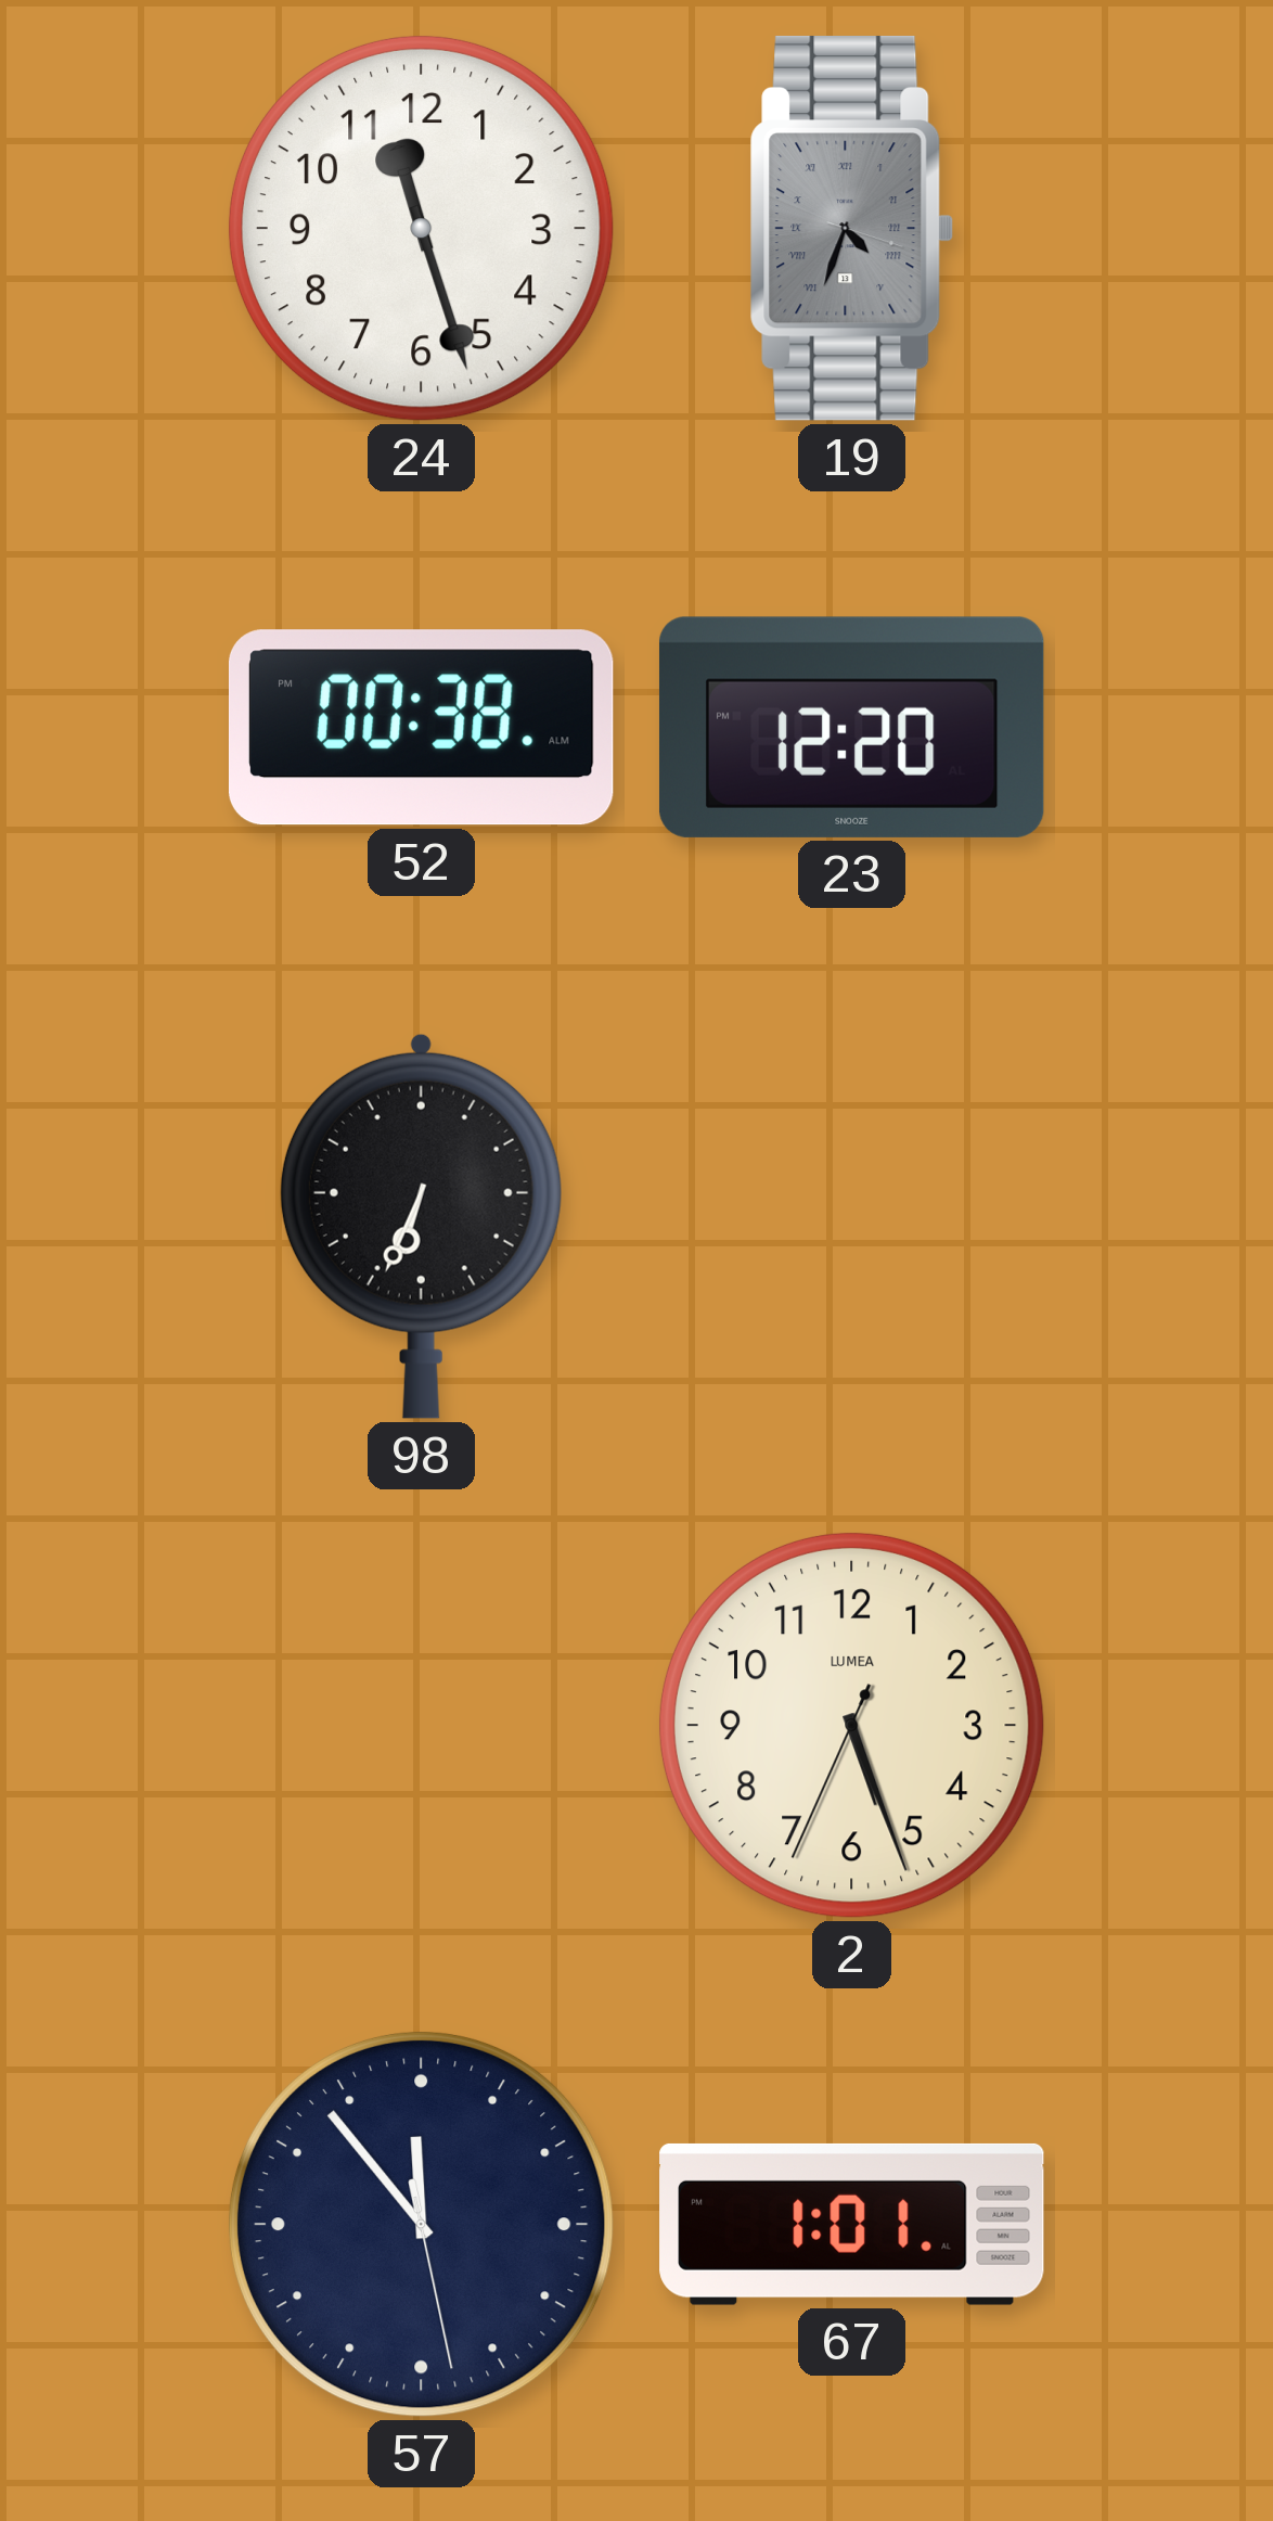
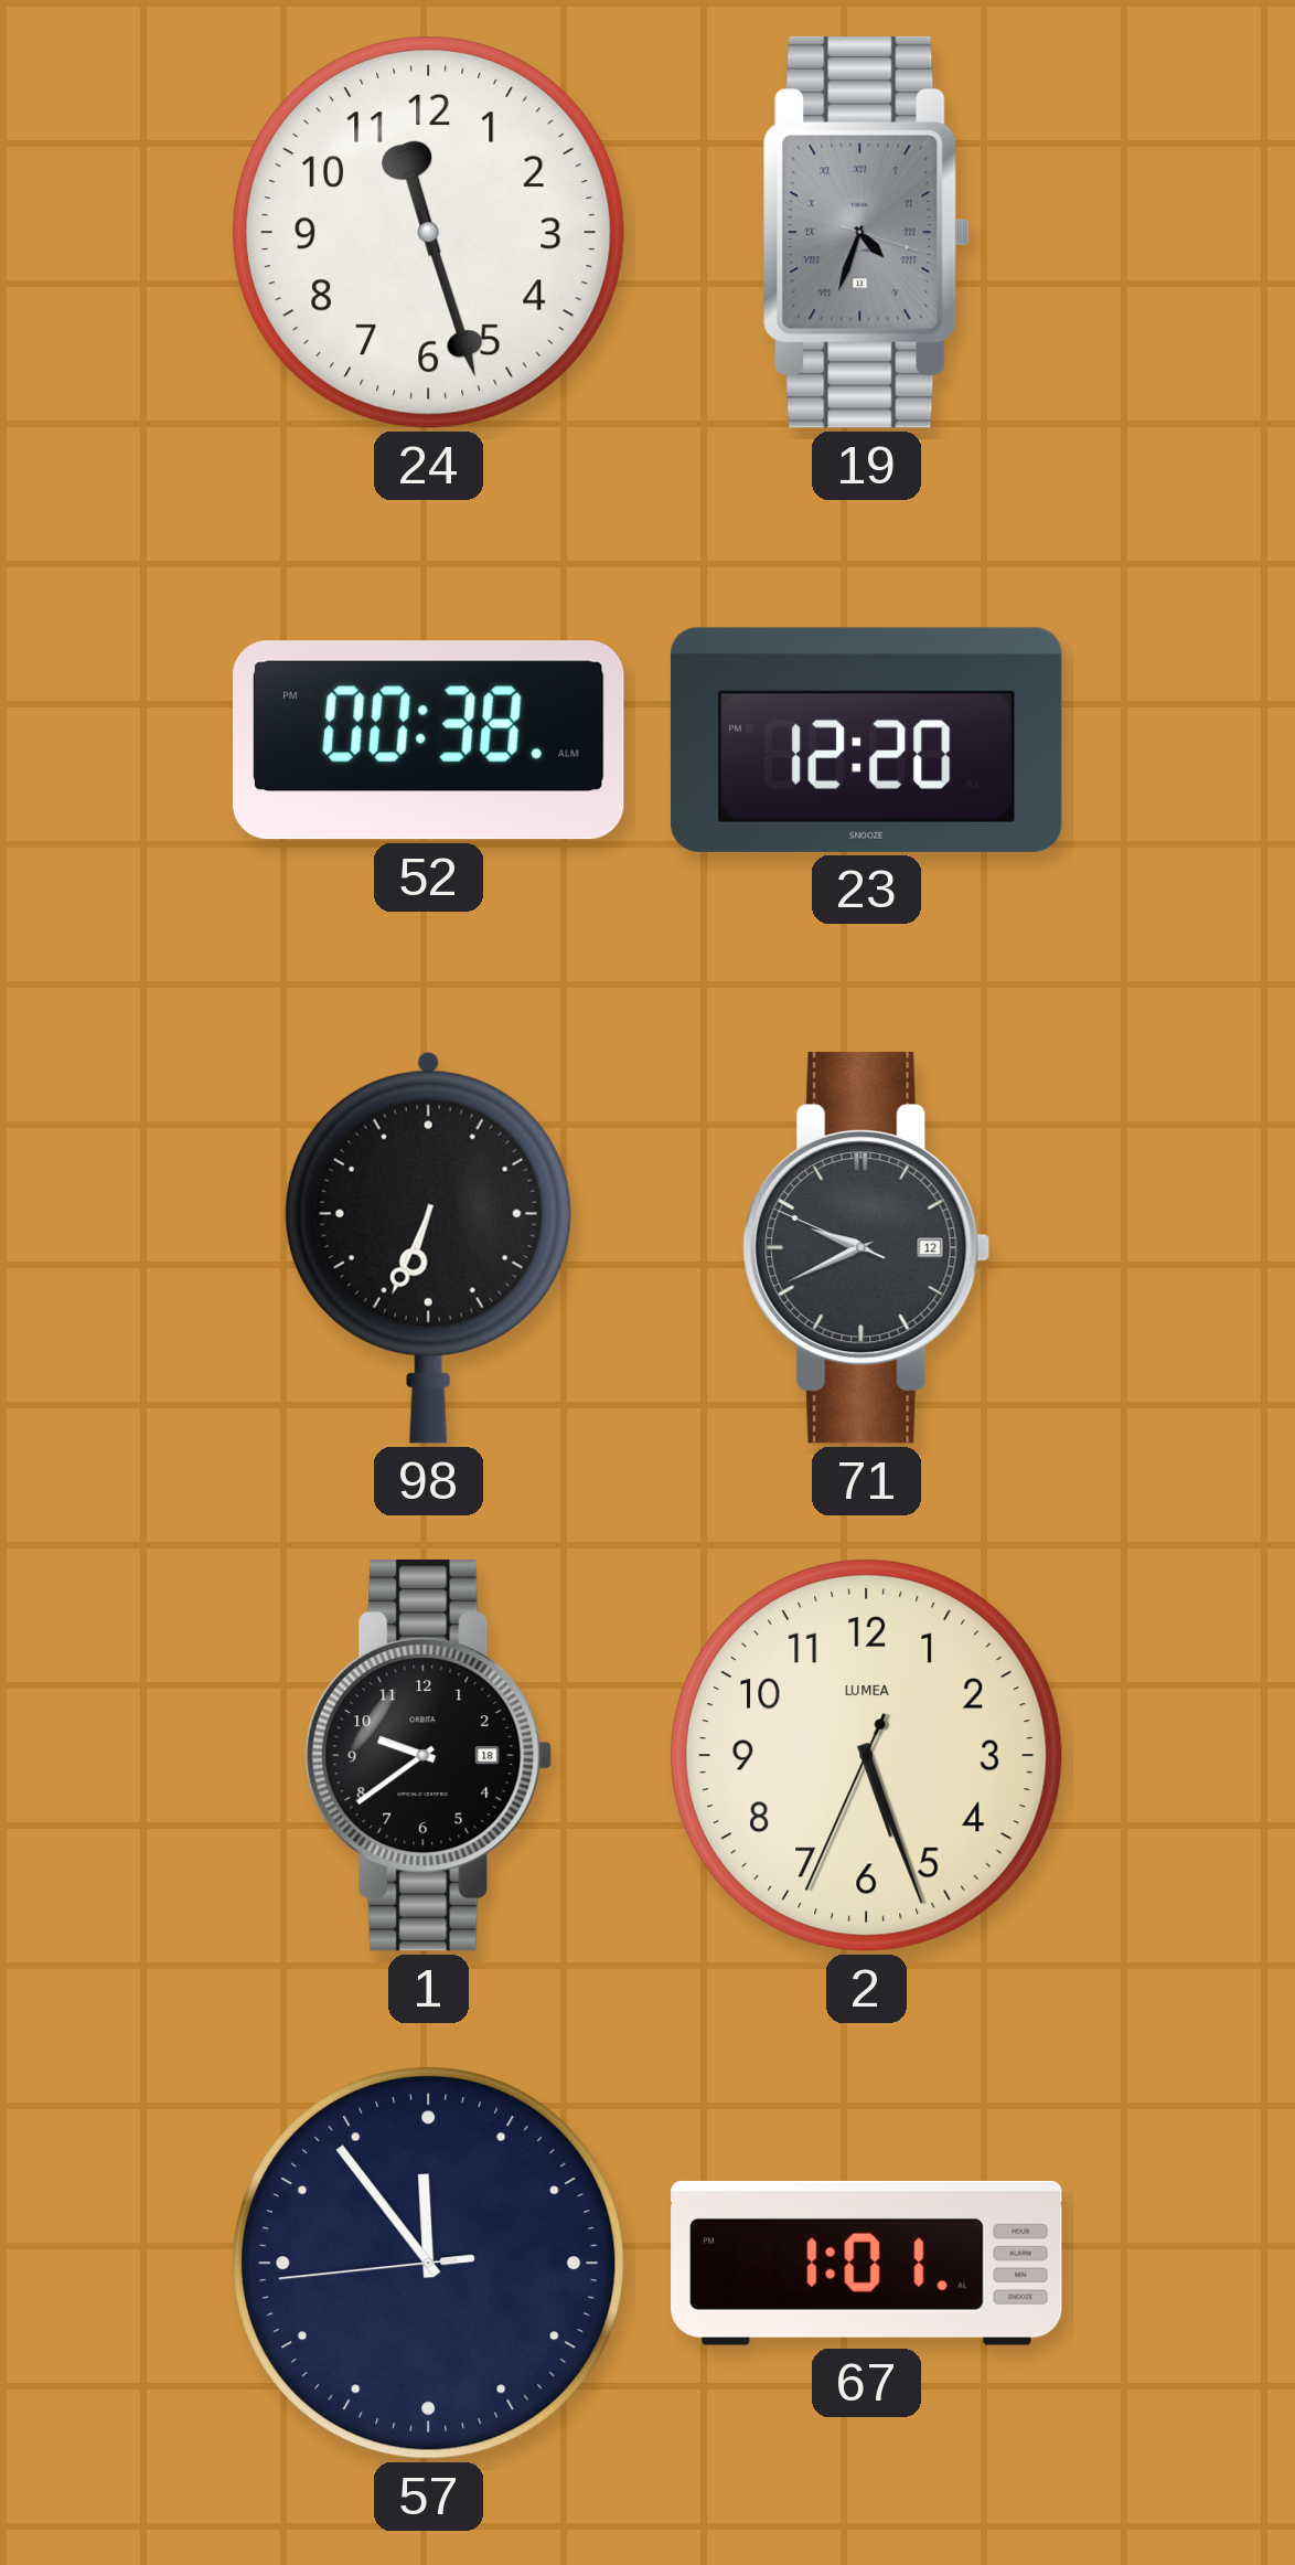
71: none -> 9:40 (867, 1247)
1: none -> 9:39 (429, 1755)
57: 11:53:28 -> 11:53:44 (428, 2263)
